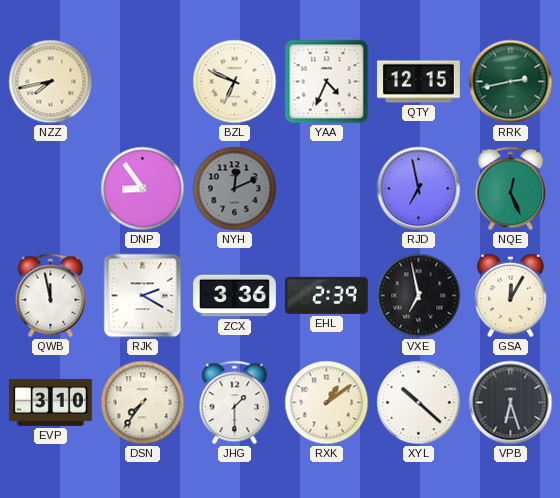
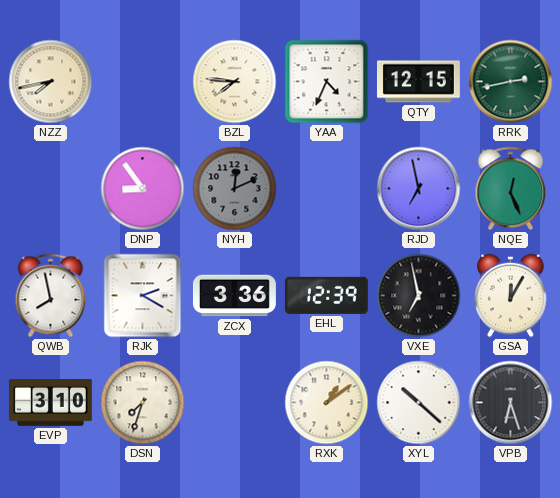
BZL: 6:49 -> 7:46 (235, 82)
QWB: 11:58 -> 7:58 (51, 296)
EHL: 2:39 -> 12:39 (326, 295)
DSN: 7:36 -> 7:33 (143, 403)
JHG: 1:30 -> none (235, 403)
